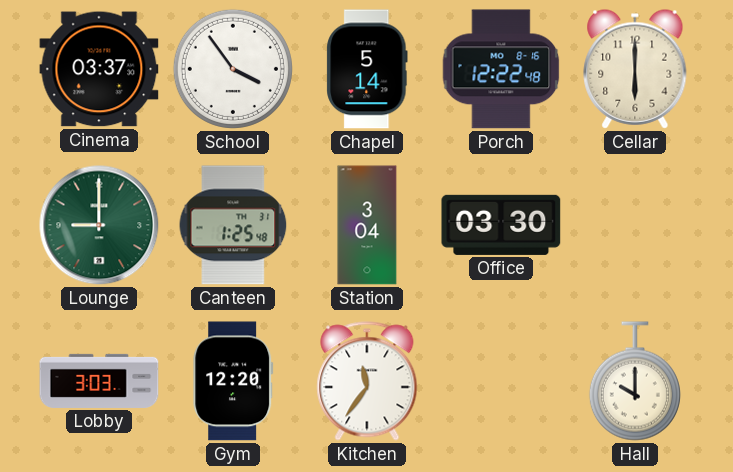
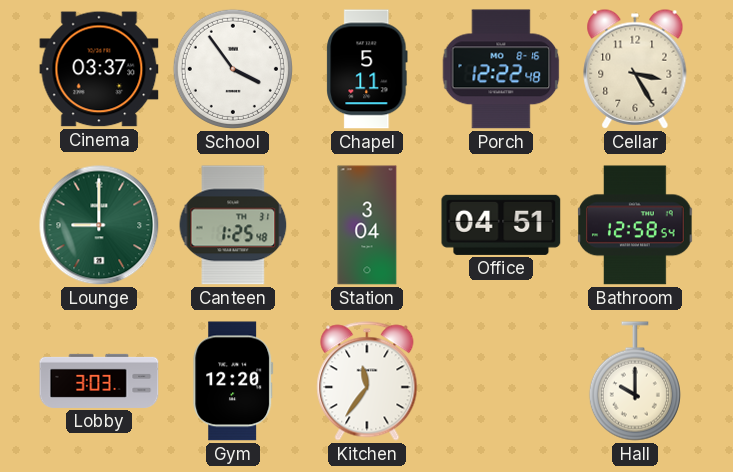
Chapel: 5:14 -> 5:11 (367, 69)
Cellar: 6:00 -> 3:25 (635, 69)
Office: 03:30 -> 04:51 (501, 225)
Bathroom: none -> 12:58 (635, 225)
